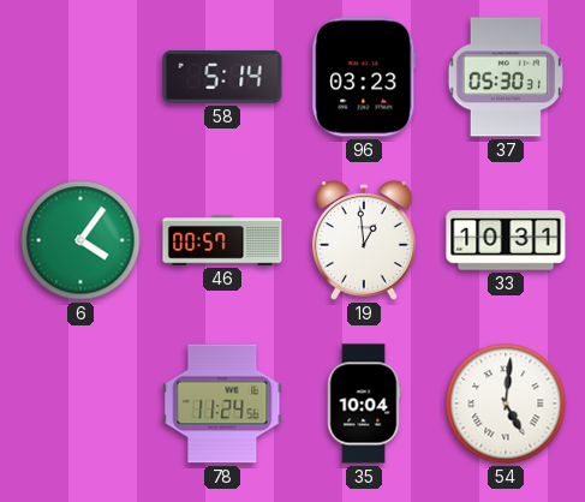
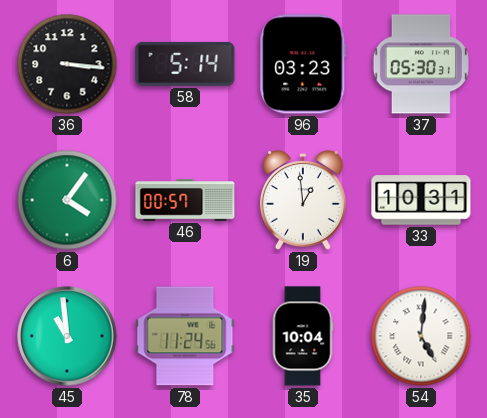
36: none -> 3:16 (67, 64)
45: none -> 10:59 (67, 336)
